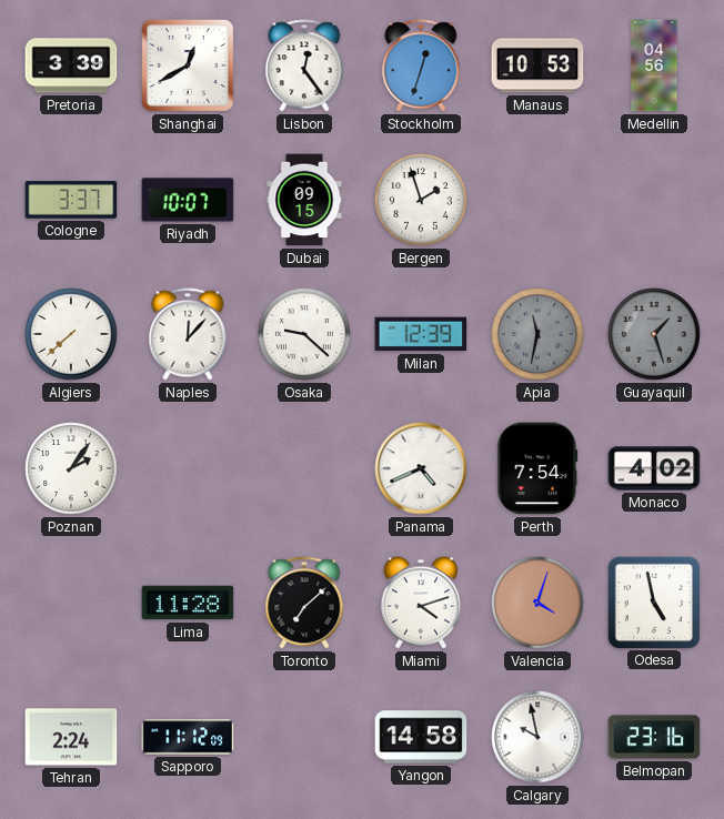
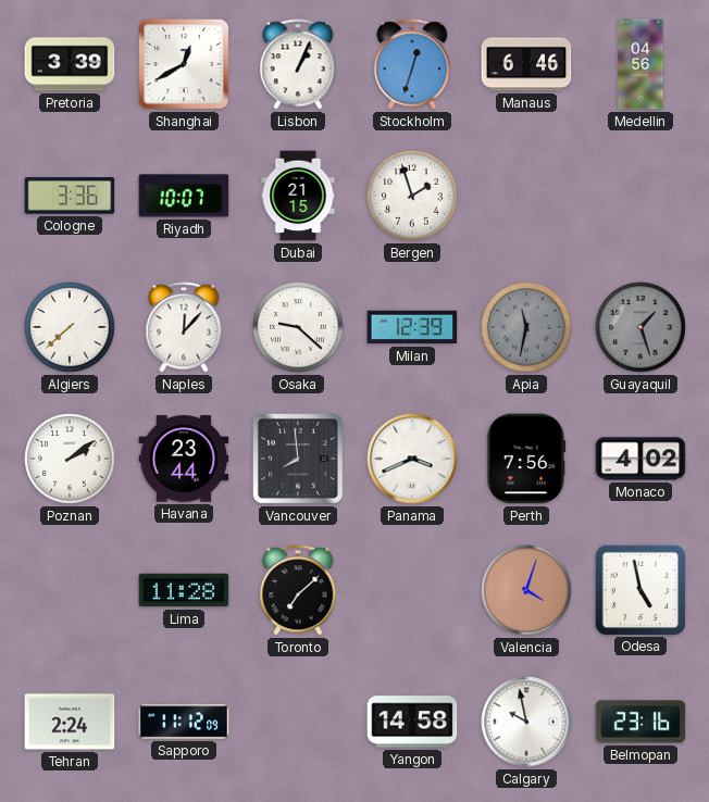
Lisbon: 12:24 -> 1:04 (298, 64)
Manaus: 10:53 -> 6:46 (526, 64)
Cologne: 3:37 -> 3:36 (70, 196)
Dubai: 09:15 -> 21:15 (298, 196)
Poznan: 2:06 -> 2:09 (70, 459)
Havana: none -> 23:44 (184, 459)
Vancouver: none -> 7:59 (299, 460)
Panama: 4:41 -> 3:41 (412, 459)
Perth: 7:54 -> 7:56 (526, 459)
Miami: 4:12 -> none (421, 603)
